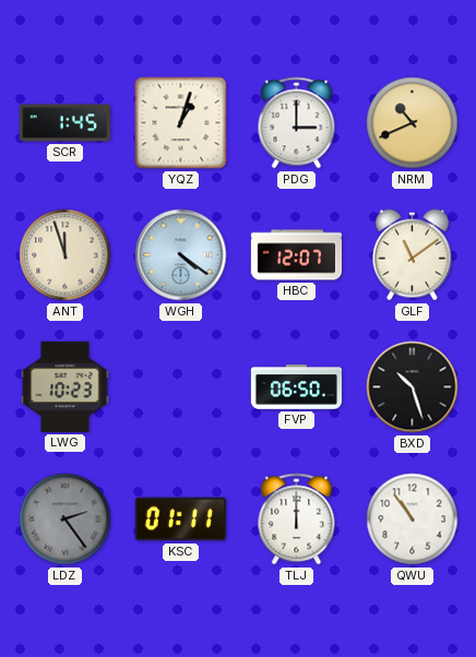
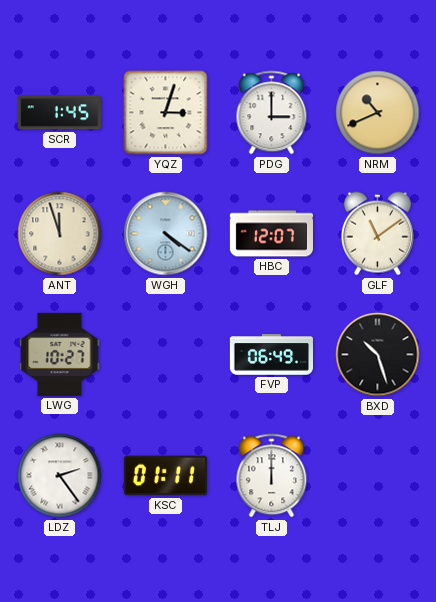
YQZ: 1:03 -> 3:03 (166, 113)
LWG: 10:23 -> 10:27 (60, 354)
FVP: 06:50 -> 06:49 (271, 355)
LDZ dial: grey -> white (60, 476)
QWU: 10:54 -> none (413, 519)
